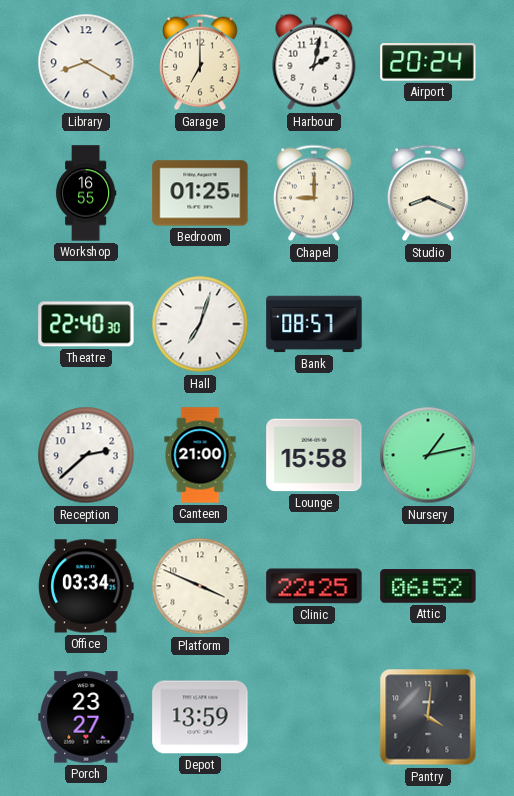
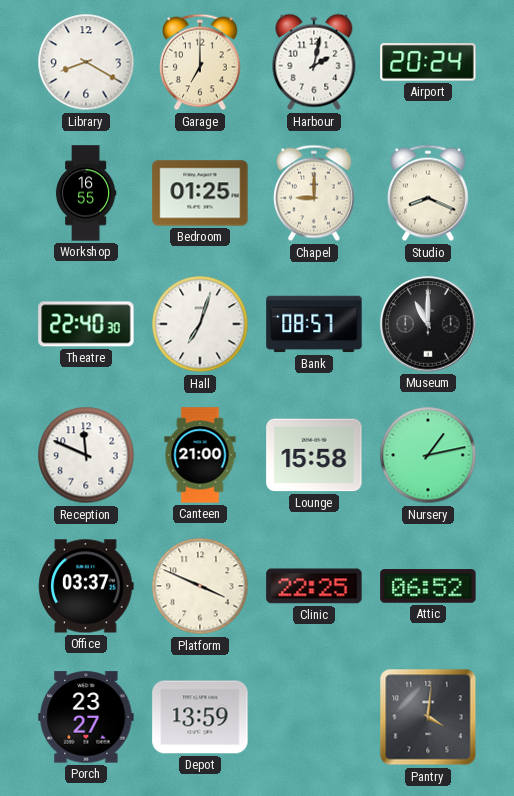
Museum: none -> 11:00 (428, 324)
Reception: 2:38 -> 11:49 (86, 455)
Office: 03:34 -> 03:37 (86, 586)
